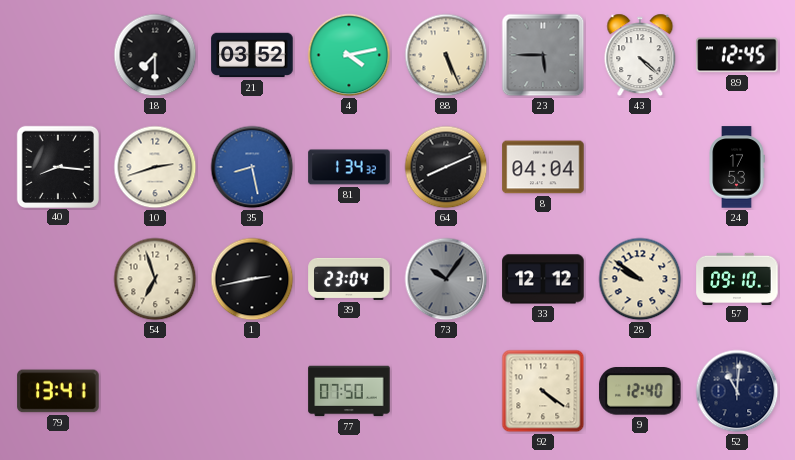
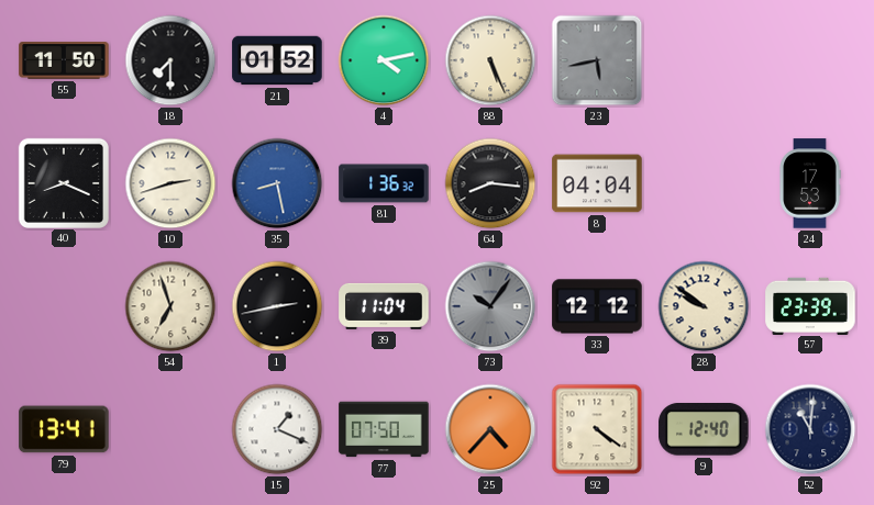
55: none -> 11:50 (64, 60)
21: 03:52 -> 01:52 (277, 60)
23: 5:45 -> 5:43 (597, 60)
43: 4:22 -> none (640, 55)
89: 12:45 -> none (737, 55)
40: 8:16 -> 8:19 (63, 182)
81: 1:34 -> 1:36 (384, 183)
64: 8:11 -> 8:16 (490, 183)
39: 23:04 -> 11:04 (384, 306)
57: 09:10 -> 23:39 (810, 305)
15: none -> 1:19 (277, 429)
25: none -> 4:37 (490, 429)
